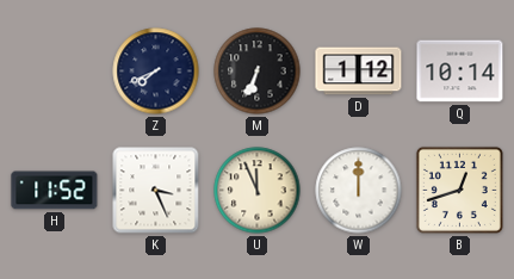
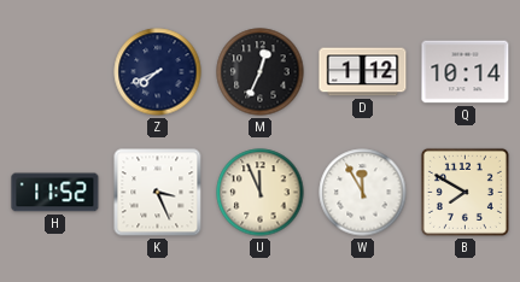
M: 6:34 -> 12:34 (261, 72)
W: 12:00 -> 11:55 (363, 193)
B: 12:42 -> 7:50 (465, 192)
